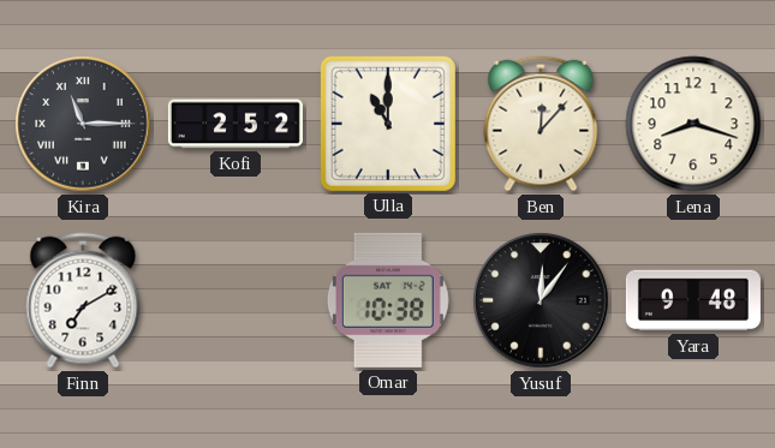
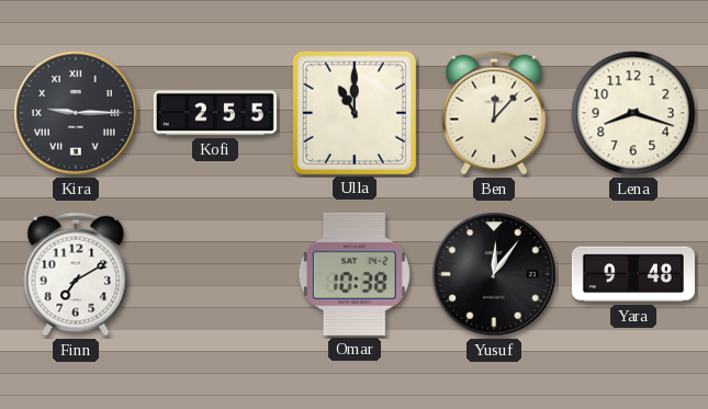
Kira: 11:15 -> 9:15 (76, 113)
Kofi: 2:52 -> 2:55 (215, 113)
